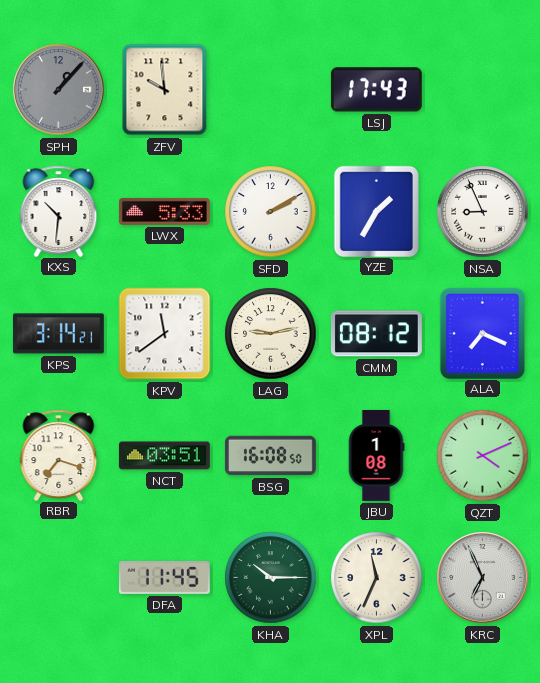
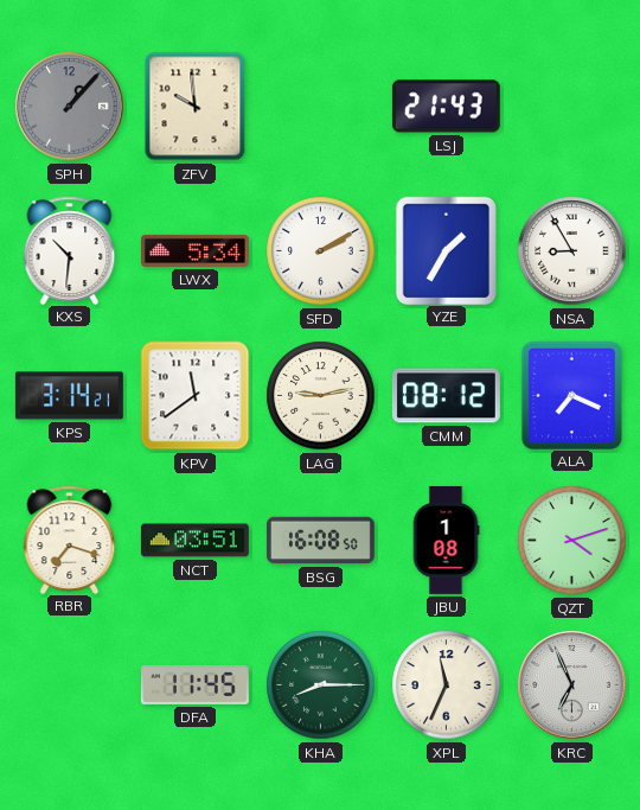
LSJ: 17:43 -> 21:43 (446, 107)
LWX: 5:33 -> 5:34 (194, 250)
NSA: 8:56 -> 8:55 (572, 251)
QZT: 4:11 -> 4:12 (572, 541)
KHA: 10:15 -> 8:15 (321, 685)
